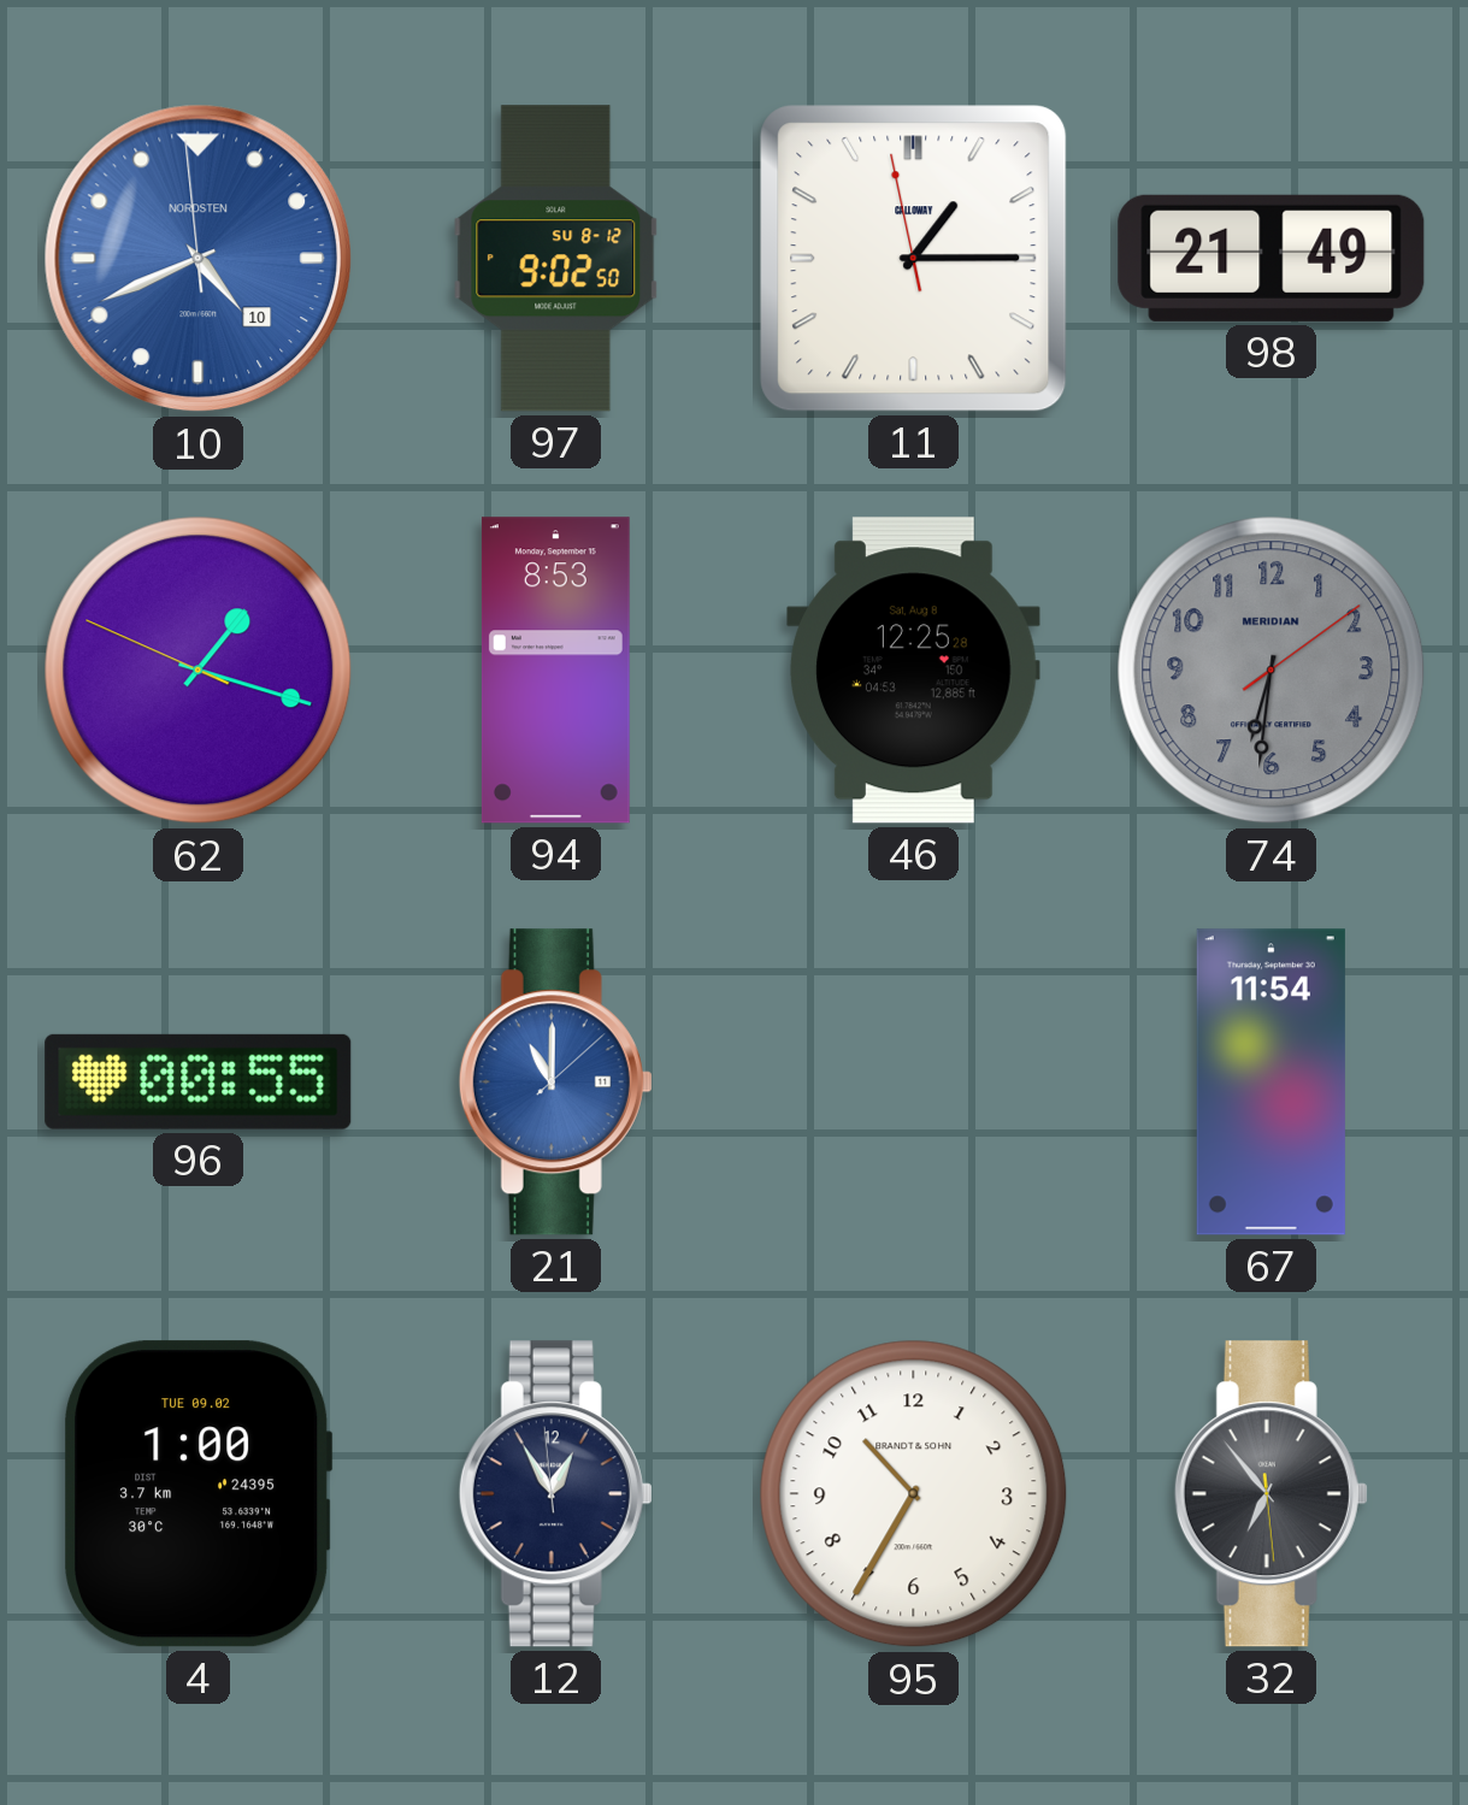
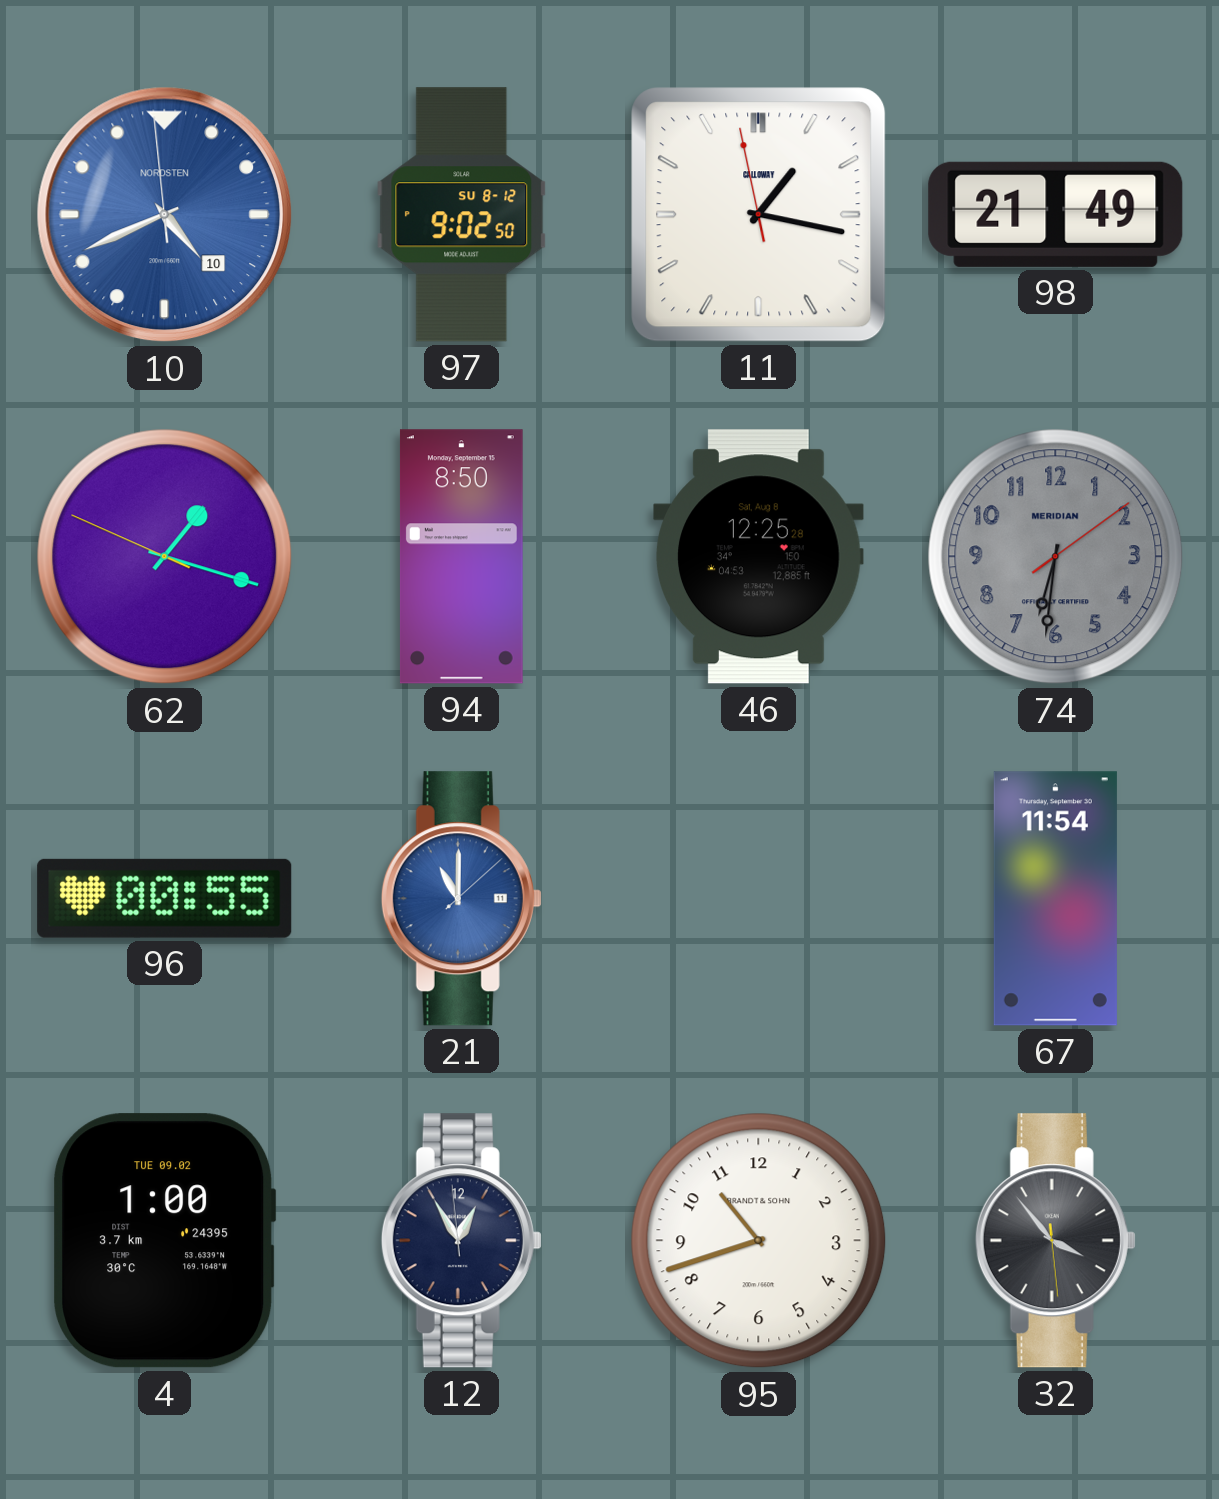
11: 1:14 -> 1:16 (759, 215)
94: 8:53 -> 8:50 (461, 557)
95: 10:35 -> 10:42 (759, 1241)
32: 6:53 -> 3:53 (1055, 1241)
